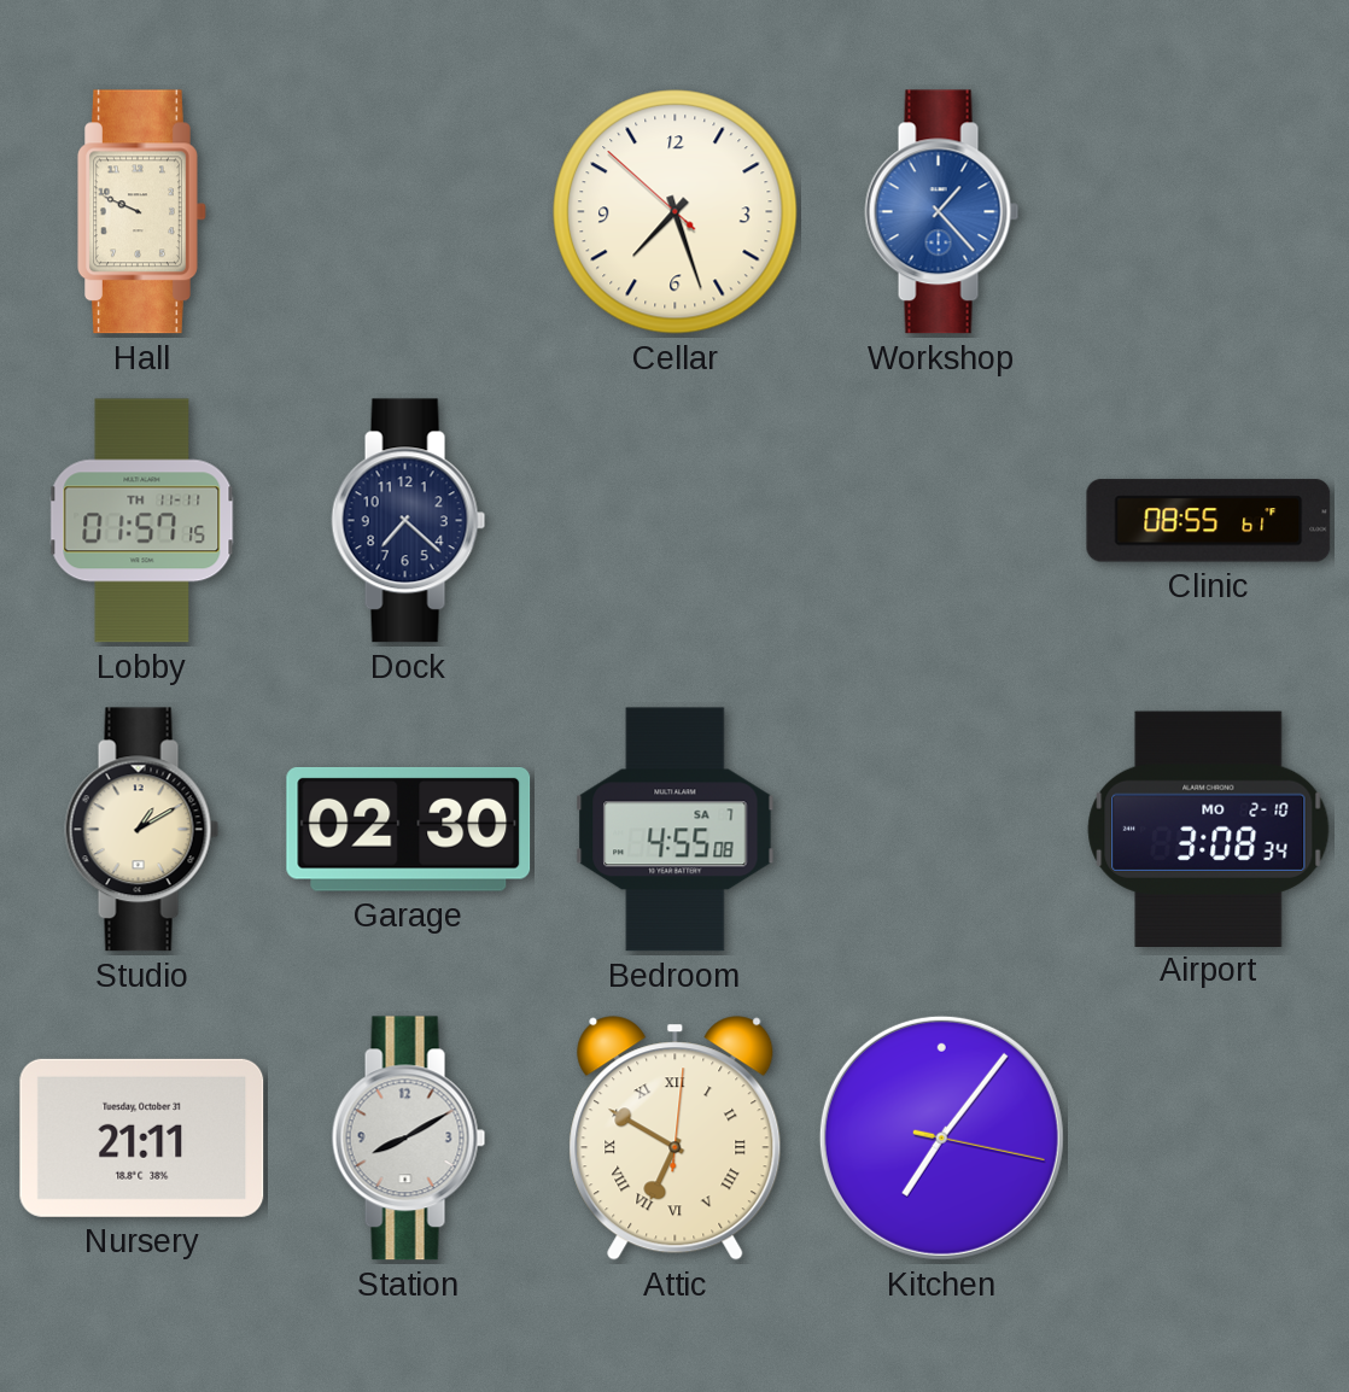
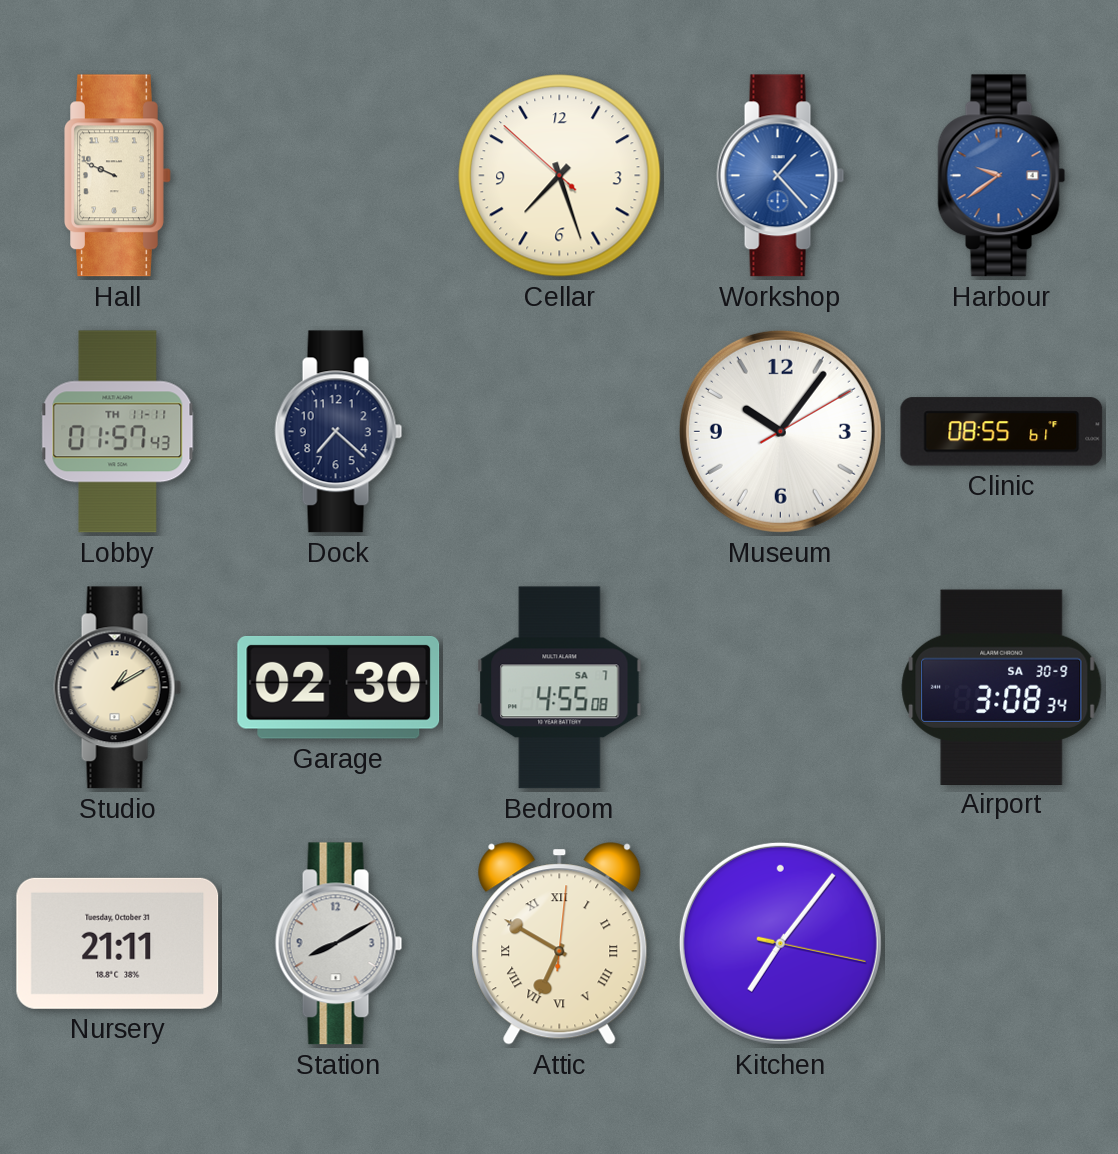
Harbour: none -> 9:39 (1002, 176)
Lobby: 01:57:15 -> 01:57:43 (118, 432)
Museum: none -> 10:06 (780, 431)
Airport date: MO 2-10 -> SA 30-9 (1002, 687)
